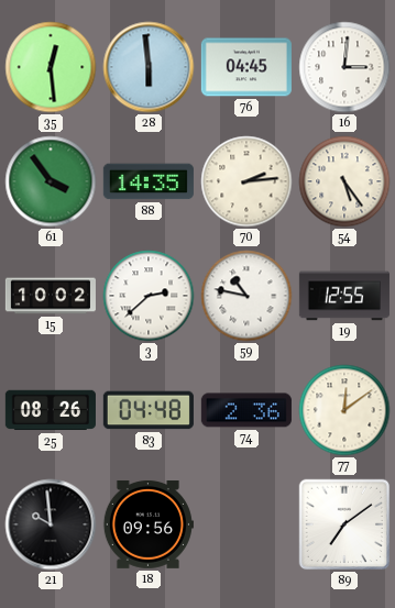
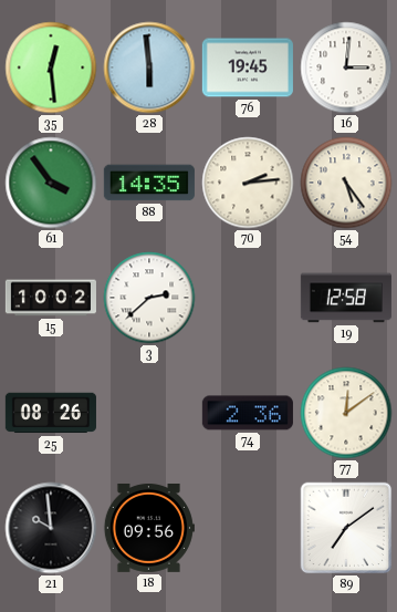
76: 04:45 -> 19:45 (248, 68)
59: 10:47 -> none (246, 296)
19: 12:55 -> 12:58 (346, 298)
83: 04:48 -> none (149, 410)
